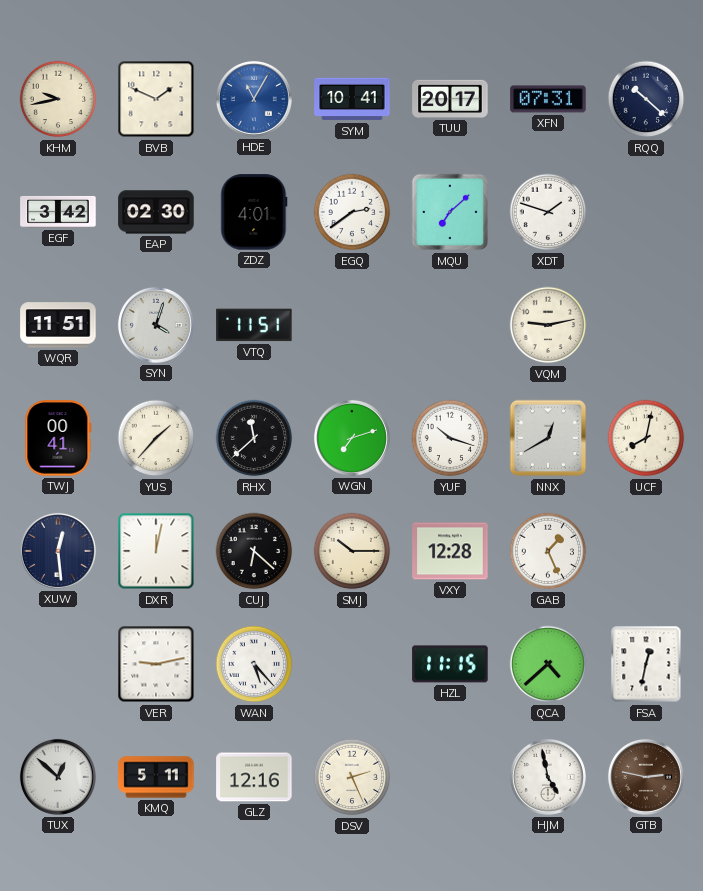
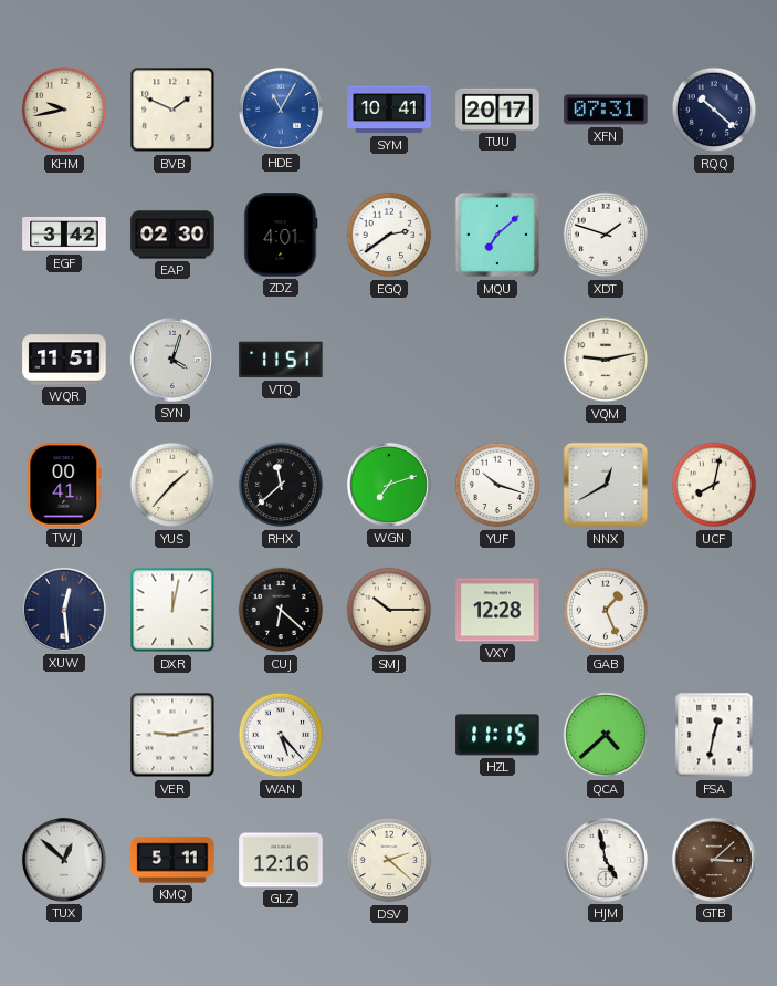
DSV: 2:26 -> 2:22 (389, 860)
GTB: 2:47 -> 3:08 (714, 860)
